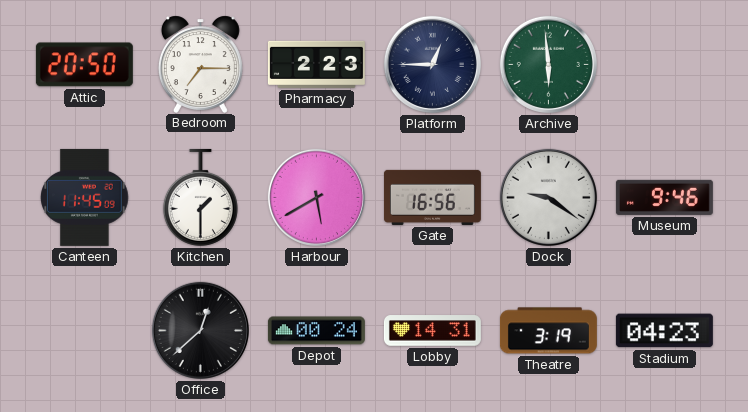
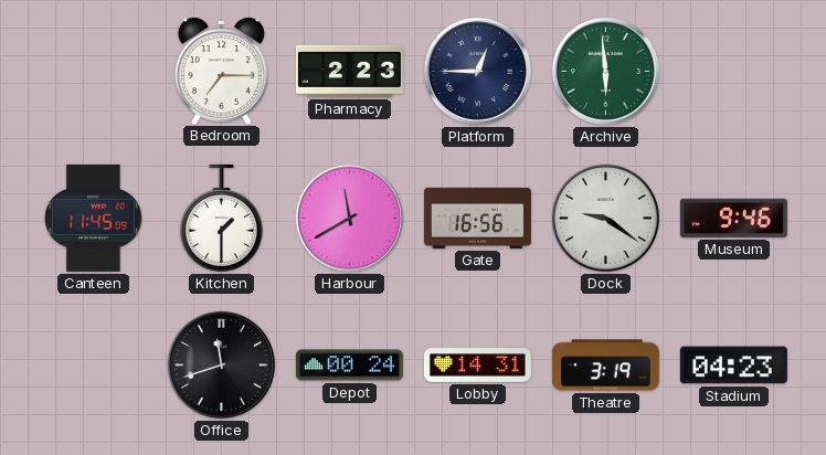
Attic: 20:50 -> none (84, 65)
Harbour: 5:40 -> 11:40 (349, 218)
Office: 12:38 -> 11:42 (221, 364)
